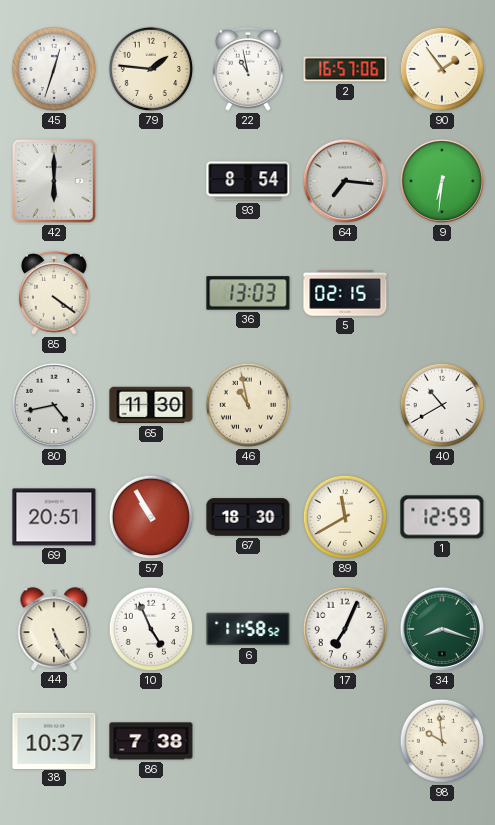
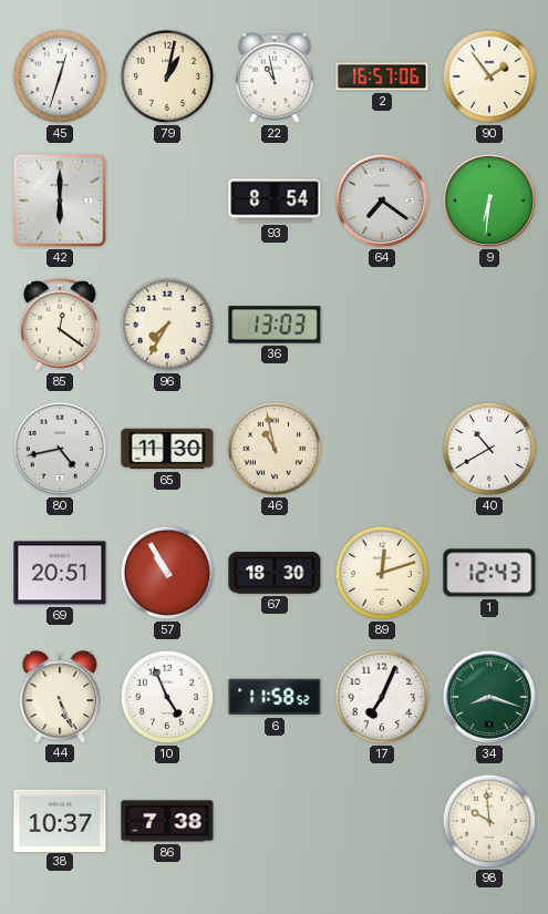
79: 1:46 -> 1:02 (167, 76)
64: 7:16 -> 7:21 (382, 201)
85: 4:21 -> 12:21 (60, 325)
96: none -> 7:35 (167, 325)
5: 02:15 -> none (345, 293)
89: 11:40 -> 12:12 (382, 573)
1: 12:59 -> 12:43 (489, 573)
